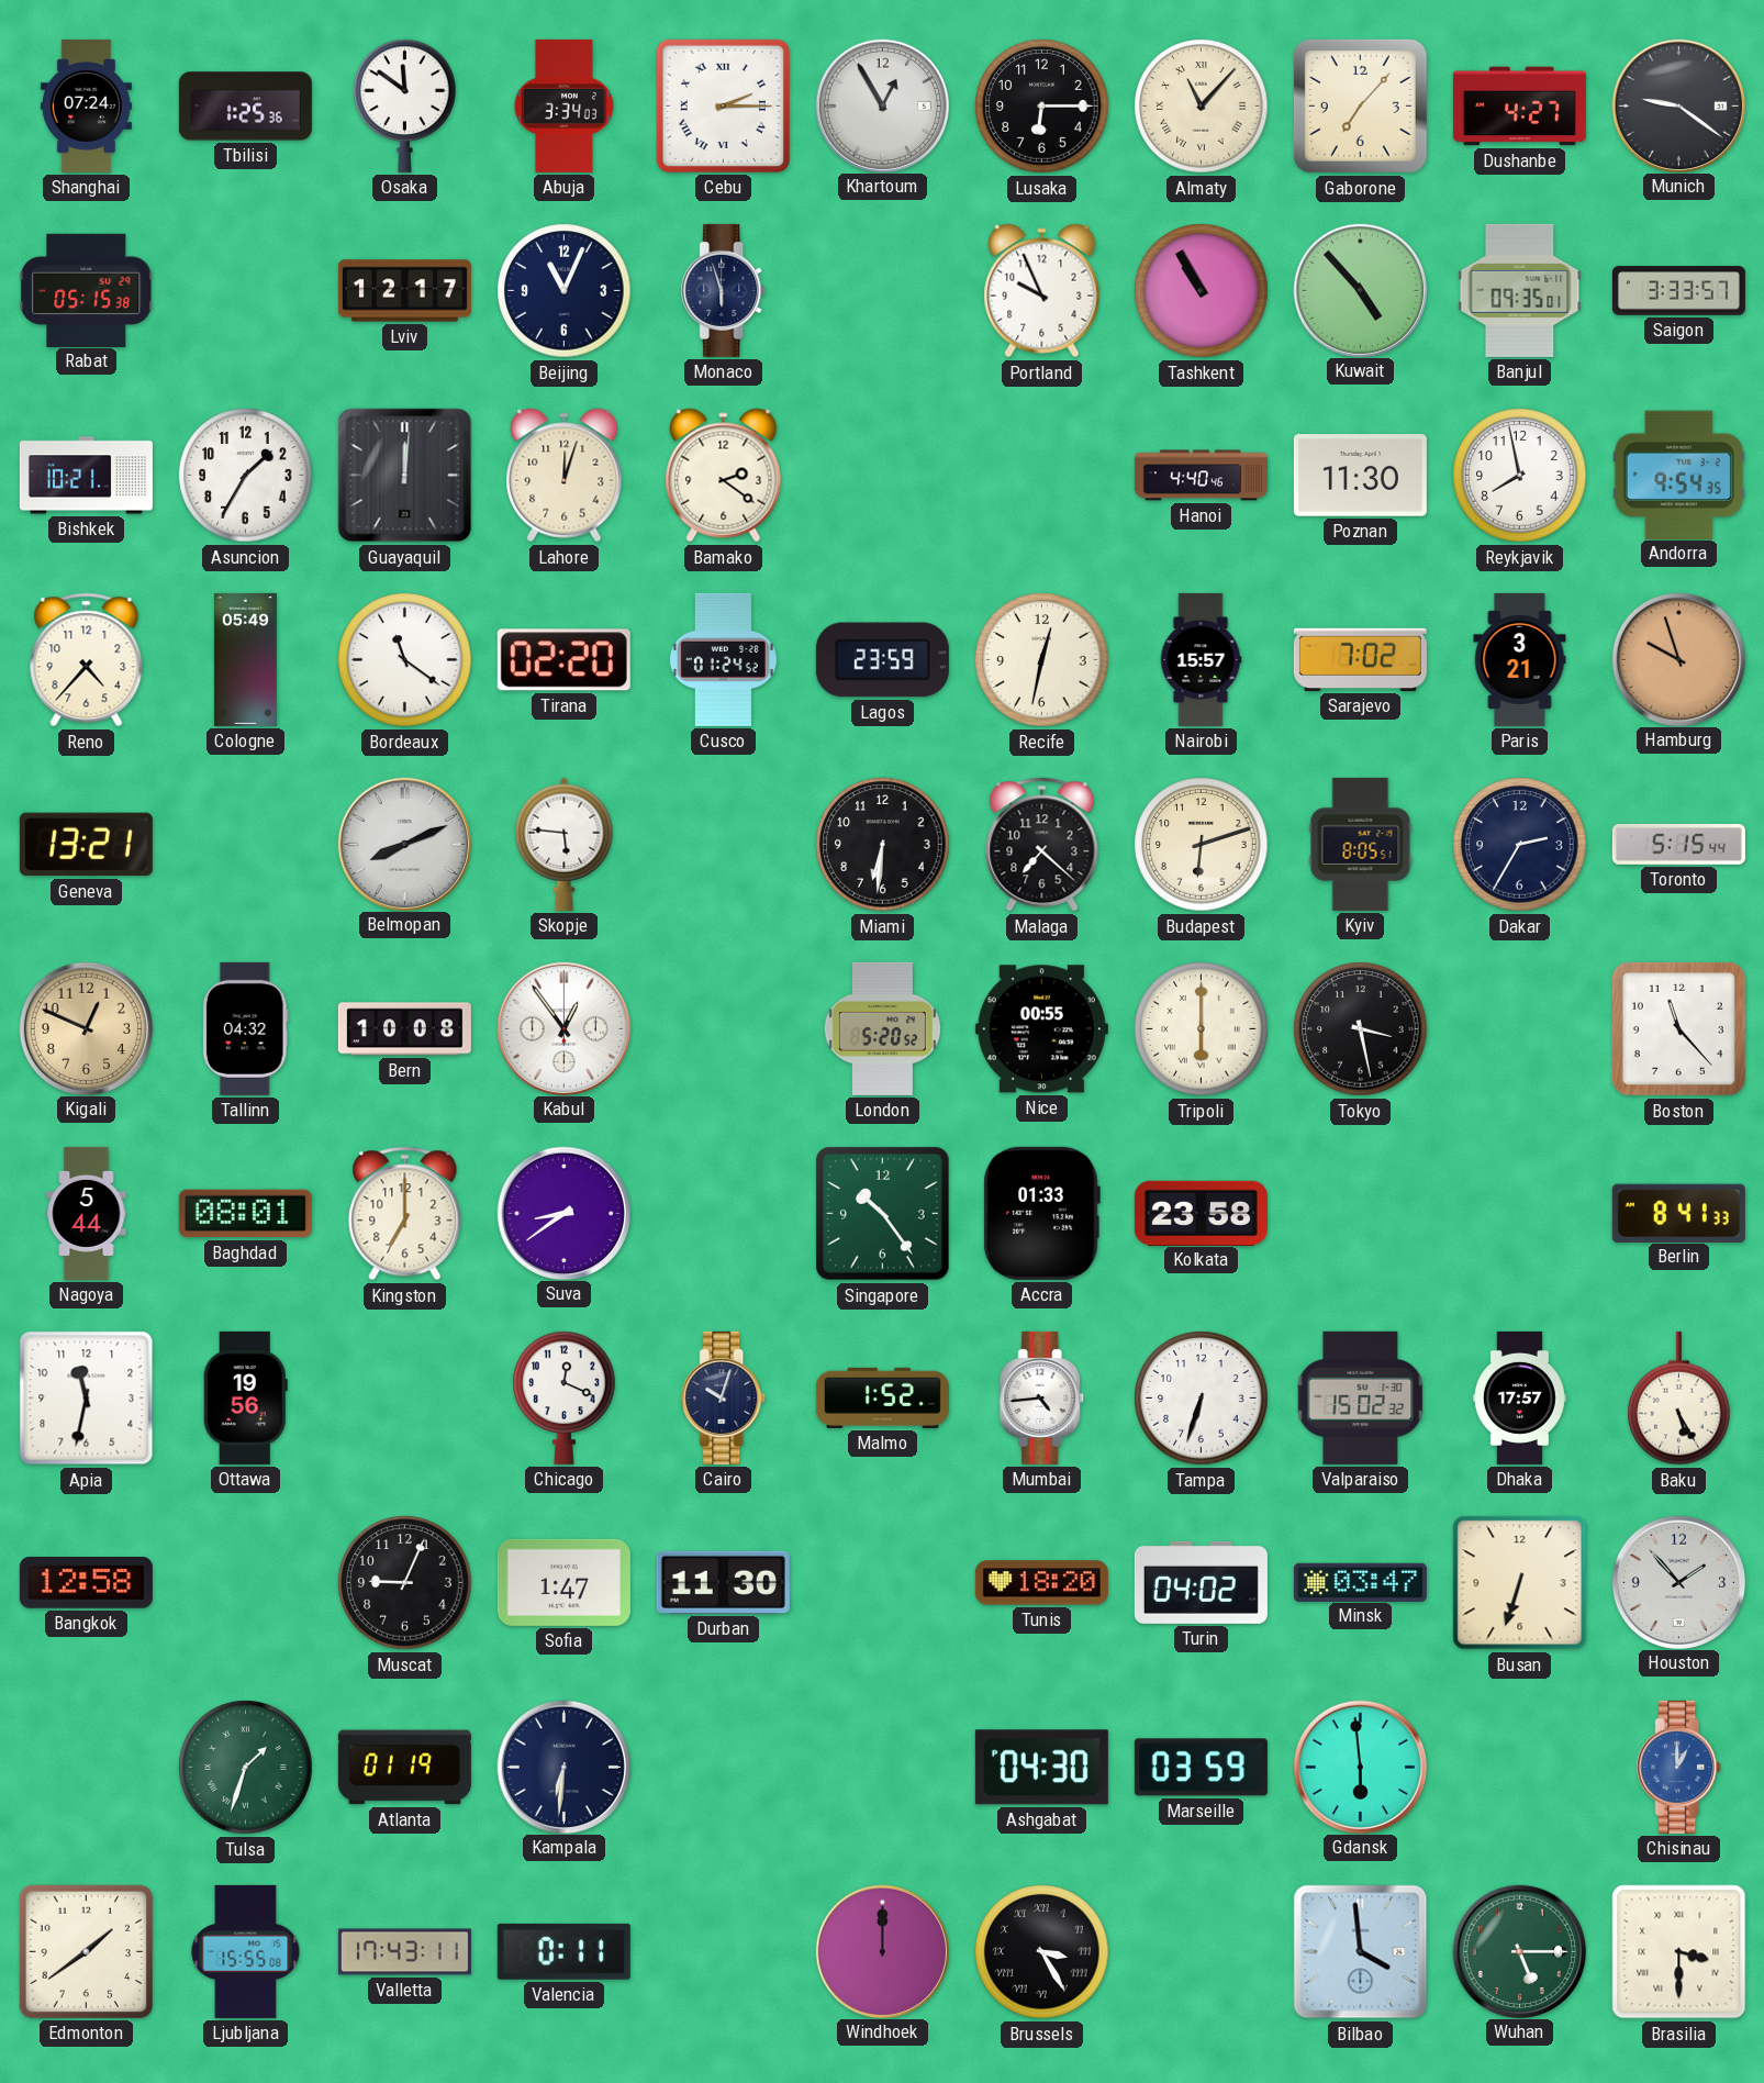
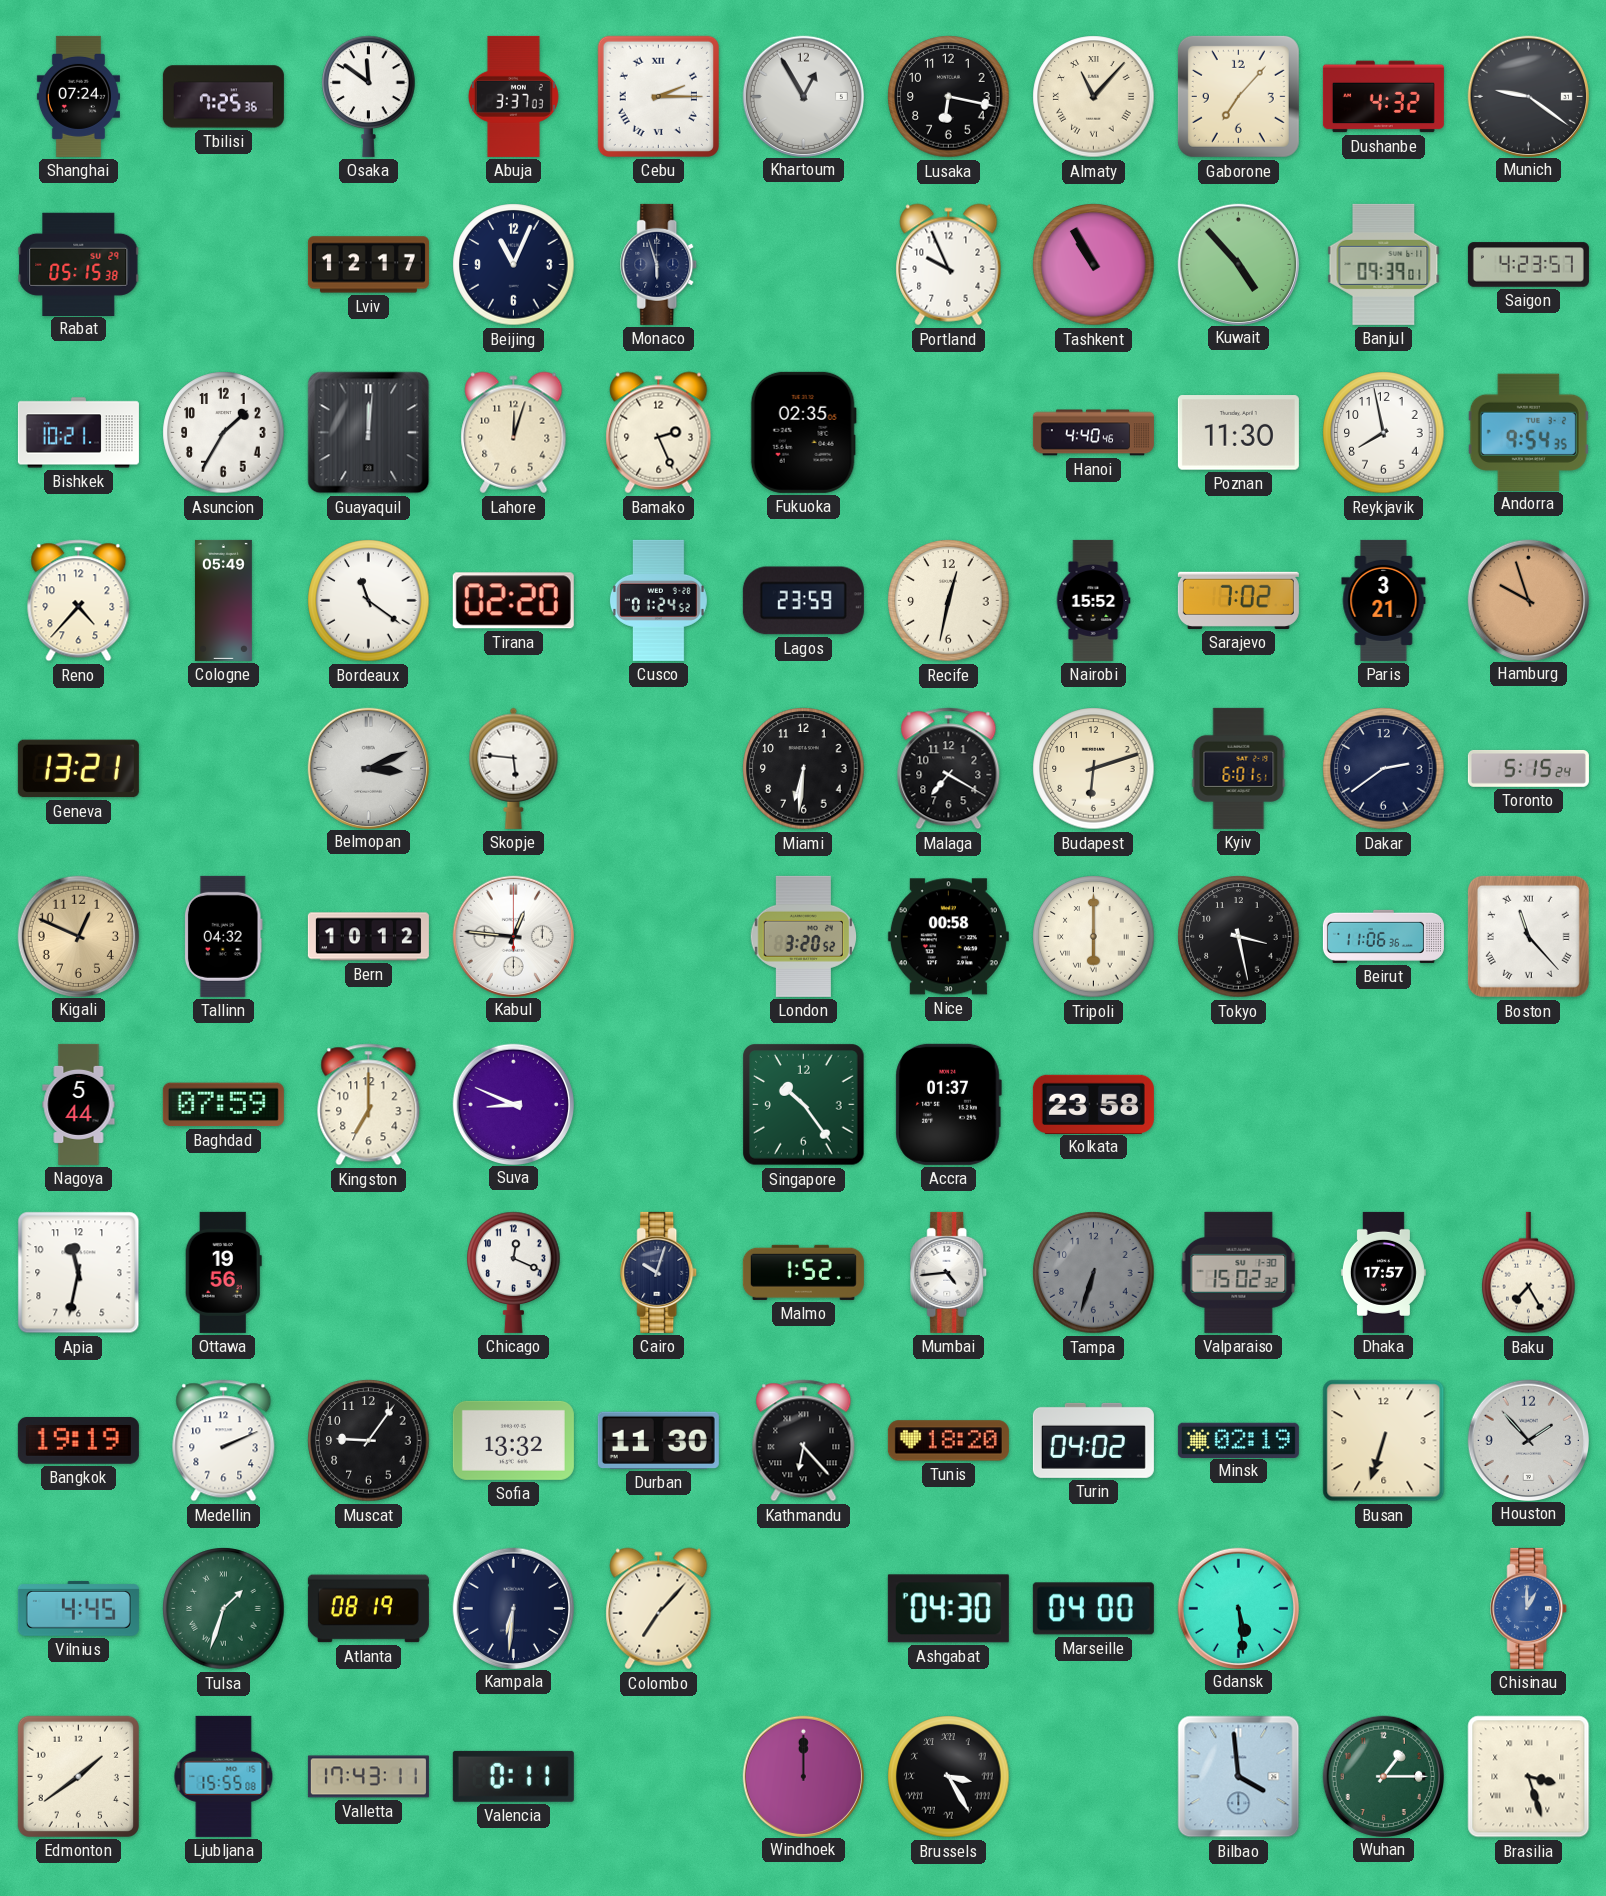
Tbilisi: 1:25 -> 7:25 (223, 97)
Abuja: 3:34 -> 3:37 (513, 96)
Lusaka: 6:15 -> 6:17 (949, 97)
Dushanbe: 4:27 -> 4:32 (1383, 97)
Banjul: 09:35 -> 09:39 (1384, 264)
Saigon: 3:33 -> 4:23 (1528, 265)
Bamako: 2:21 -> 2:26 (659, 433)
Fukuoka: none -> 02:35 (803, 432)
Nairobi: 15:57 -> 15:52 (1093, 600)
Belmopan: 8:11 -> 3:11 (368, 768)
Malaga: 7:22 -> 7:20 (949, 769)
Kyiv: 8:05 -> 6:01 (1239, 768)
Dakar: 2:35 -> 2:39 (1384, 769)
Toronto: 5:15:44 -> 5:15:24 (1528, 768)
Bern: 10:08 -> 10:12 (368, 937)
Kabul: 12:54 -> 12:46 (513, 936)
London: 5:20 -> 3:20 (803, 936)
Nice: 00:55 -> 00:58 (948, 937)
Beirut: none -> 11:06 (1383, 936)
Boston numerals: Arabic -> Roman (1528, 936)
Baghdad: 08:01 -> 07:59 (223, 1105)
Suva: 8:39 -> 8:49 (513, 1104)
Accra: 01:33 -> 01:37 (948, 1104)
Berlin: 8:41 -> none (1678, 1213)
Tampa dial: white -> grey (1094, 1273)
Baku: 5:25 -> 7:25 (1529, 1273)
Bangkok: 12:58 -> 19:19 (78, 1441)
Medellin: none -> 2:11 (224, 1441)
Muscat: 9:04 -> 9:06 (369, 1441)
Sofia: 1:47 -> 13:32 (513, 1440)
Kathmandu: none -> 6:23 (804, 1441)
Minsk: 03:47 -> 02:19 (1238, 1440)
Vilnius: none -> 4:45 (78, 1608)
Atlanta: 01:19 -> 08:19 (368, 1609)
Colombo: none -> 7:07 (659, 1609)
Marseille: 03:59 -> 04:00 (1093, 1609)
Gdansk: 5:59 -> 5:29 (1238, 1608)
Wuhan: 5:15 -> 1:15 (1383, 1776)
Brasilia: 3:30 -> 3:27 (1529, 1777)
